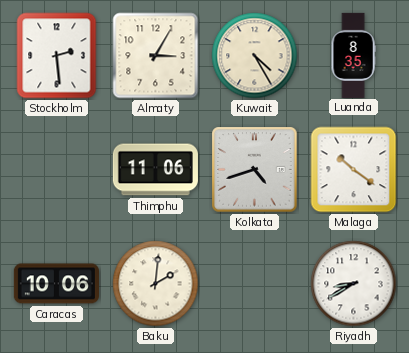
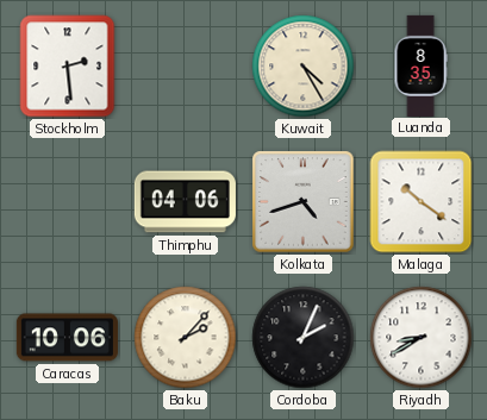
Almaty: 3:05 -> none (156, 56)
Thimphu: 11:06 -> 04:06 (185, 202)
Baku: 2:01 -> 2:07 (186, 338)
Cordoba: none -> 2:04 (304, 338)
